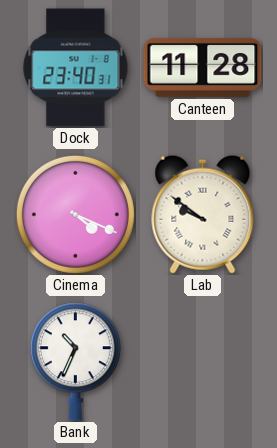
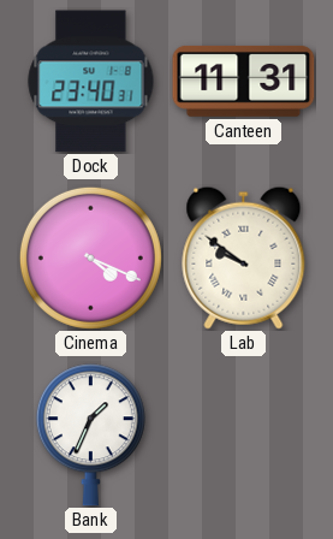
Canteen: 11:28 -> 11:31 (244, 81)
Bank: 10:34 -> 1:34 (90, 436)
